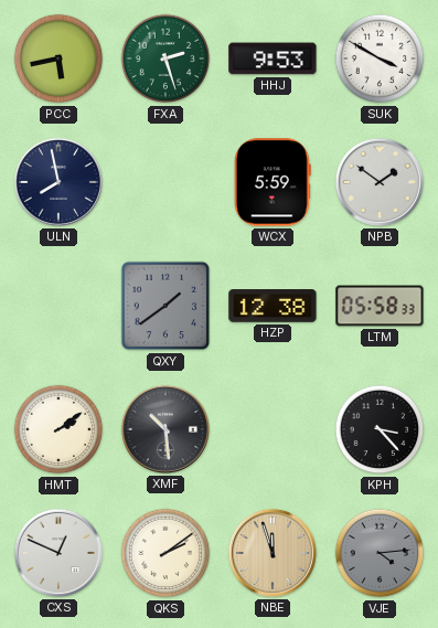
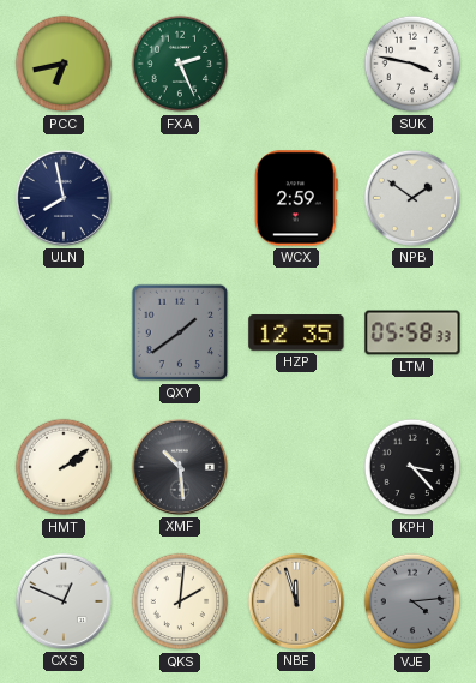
PCC: 5:43 -> 6:43 (64, 64)
FXA: 2:27 -> 2:26 (180, 64)
HHJ: 9:53 -> none (273, 58)
SUK: 3:50 -> 3:47 (412, 64)
WCX: 5:59 -> 2:59 (296, 198)
HZP: 12:38 -> 12:35 (296, 332)
QKS: 2:09 -> 2:01 (180, 601)
